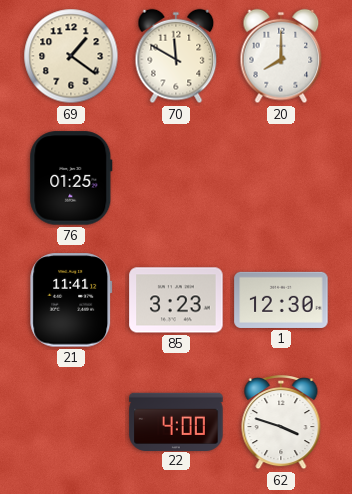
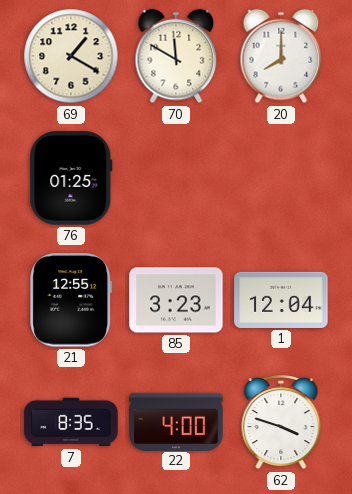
69: 1:21 -> 1:20 (71, 56)
21: 11:41 -> 12:55 (71, 300)
1: 12:30 -> 12:04 (281, 300)
7: none -> 8:35 (71, 422)
